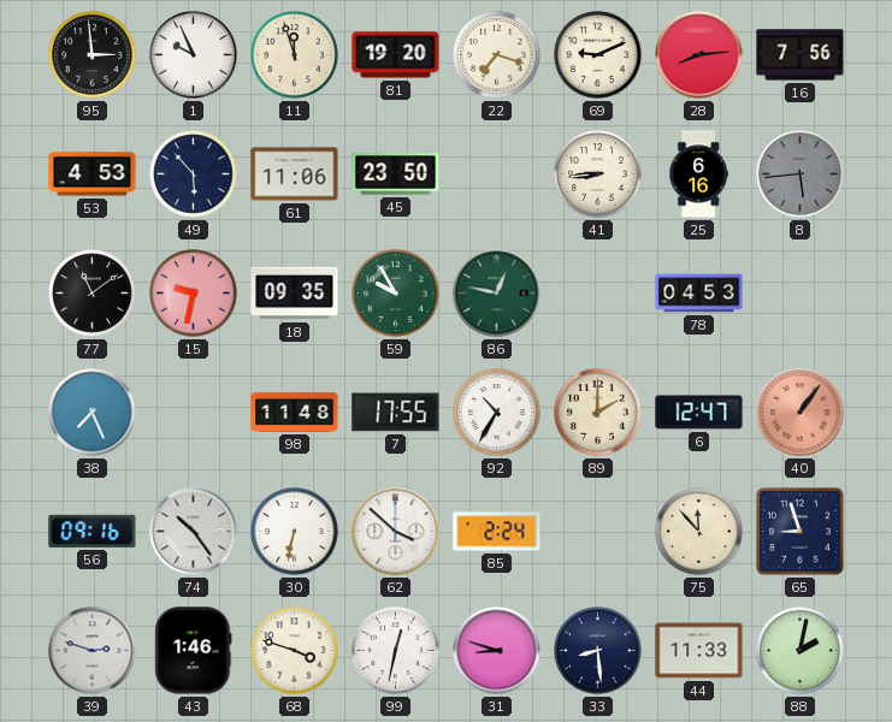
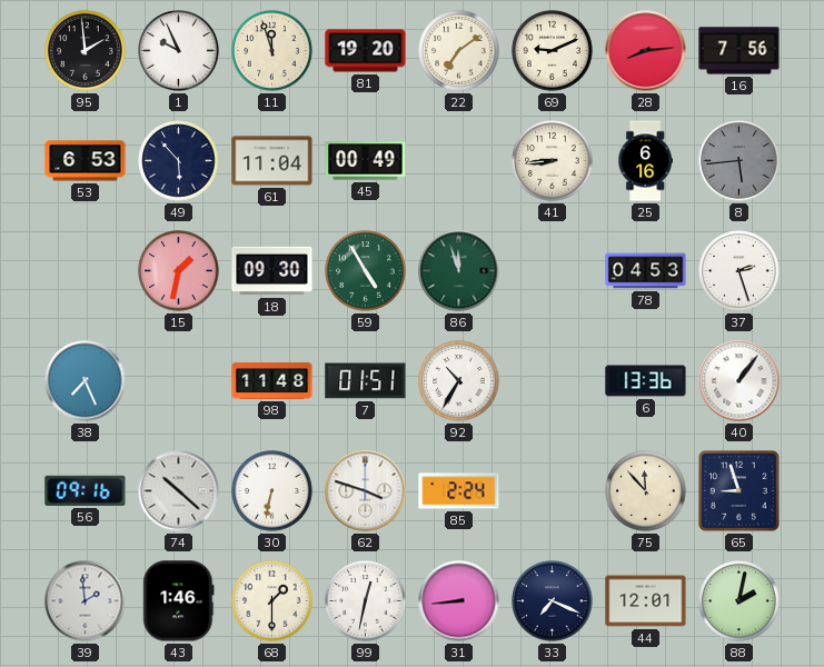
95: 2:59 -> 1:59 (86, 51)
22: 7:18 -> 7:09 (459, 51)
53: 4:53 -> 6:53 (86, 161)
61: 11:06 -> 11:04 (272, 161)
45: 23:50 -> 00:49 (366, 161)
77: 11:09 -> none (93, 294)
15: 9:32 -> 1:32 (179, 271)
18: 09:35 -> 09:30 (272, 271)
59: 9:55 -> 4:55 (366, 271)
86: 12:47 -> 11:57 (459, 271)
37: none -> 2:27 (739, 271)
7: 17:55 -> 01:51 (366, 381)
89: 2:00 -> none (598, 413)
6: 12:47 -> 13:36 (646, 381)
40 dial: salmon -> white (739, 381)
74: 10:24 -> 10:22 (179, 491)
62: 3:52 -> 3:48 (366, 491)
39: 2:48 -> 1:59 (86, 601)
68: 3:48 -> 1:30 (272, 601)
31: 8:48 -> 8:44 (459, 601)
33: 8:29 -> 7:19 (553, 601)
44: 11:33 -> 12:01 (646, 601)
